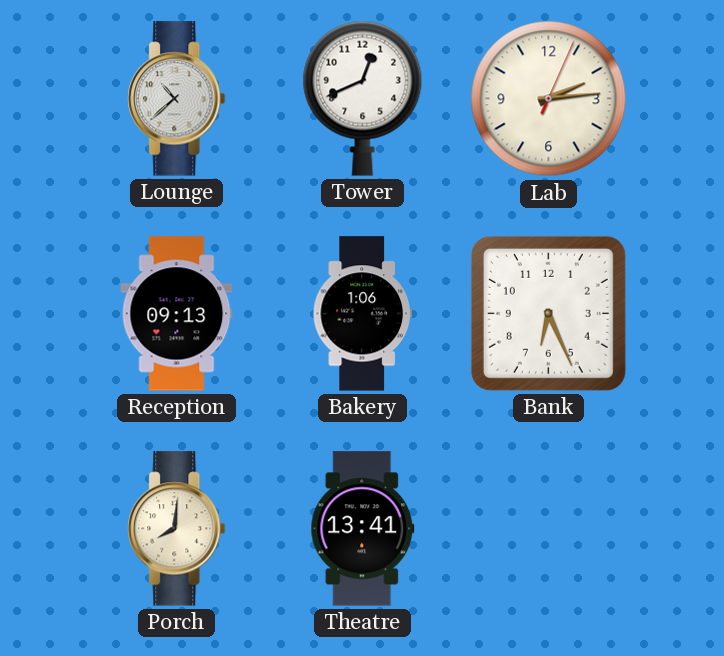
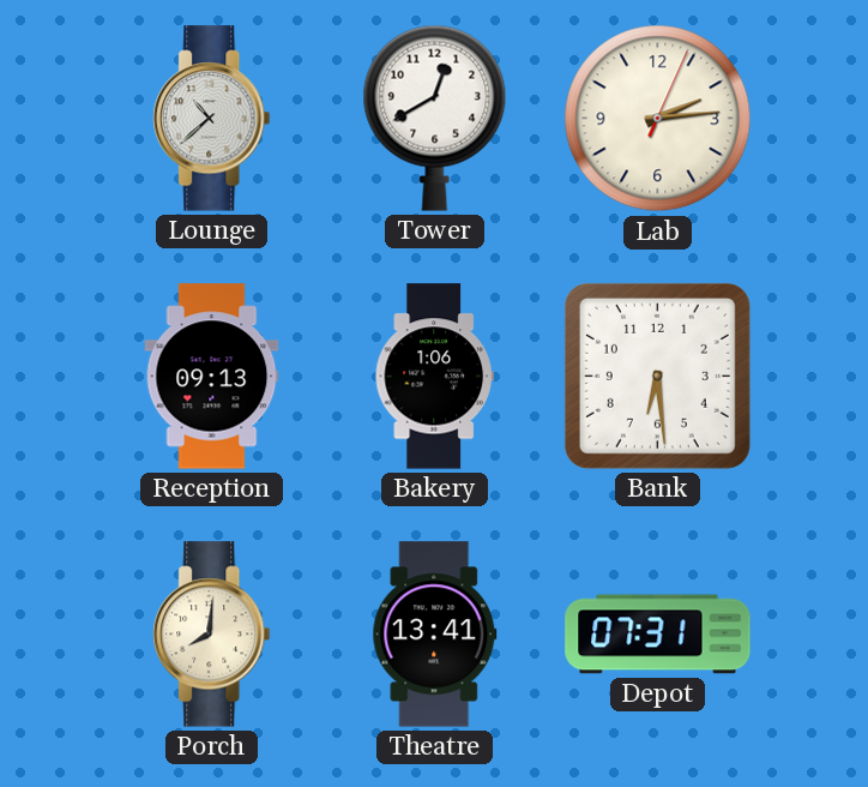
Tower: 12:41 -> 12:40 (435, 118)
Bank: 6:26 -> 6:29 (657, 376)
Depot: none -> 07:31 (658, 635)
